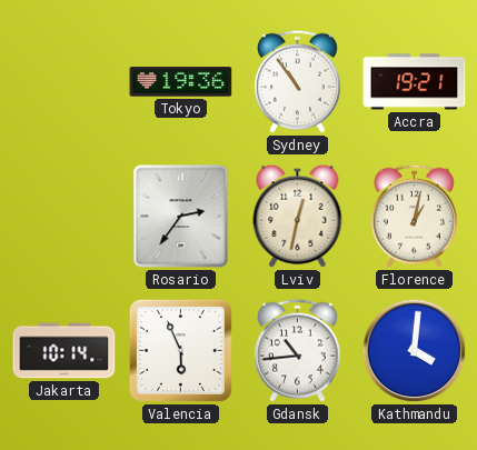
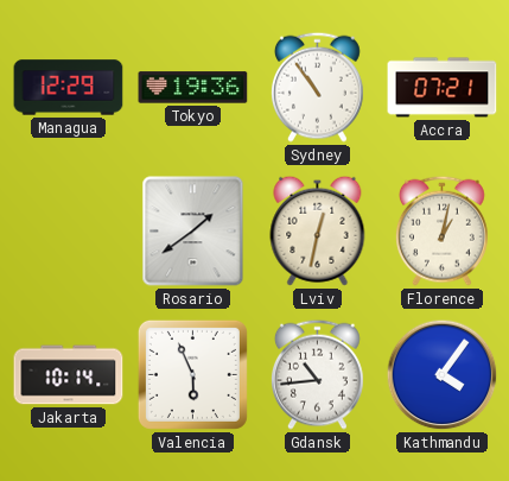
Managua: none -> 12:29 (69, 88)
Accra: 19:21 -> 07:21 (443, 88)
Rosario: 2:36 -> 1:39 (193, 232)
Kathmandu: 4:01 -> 4:06 (443, 375)
